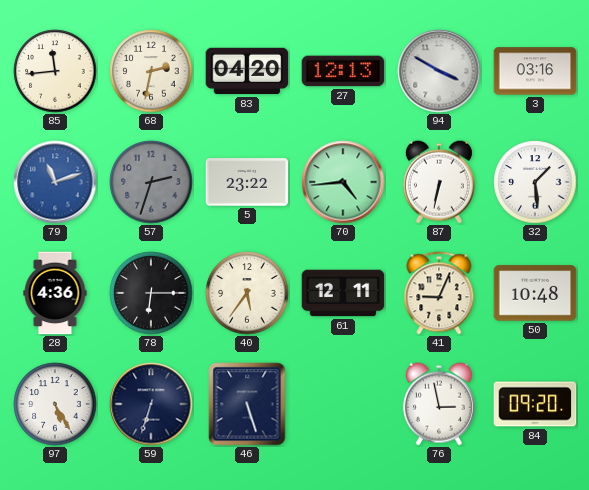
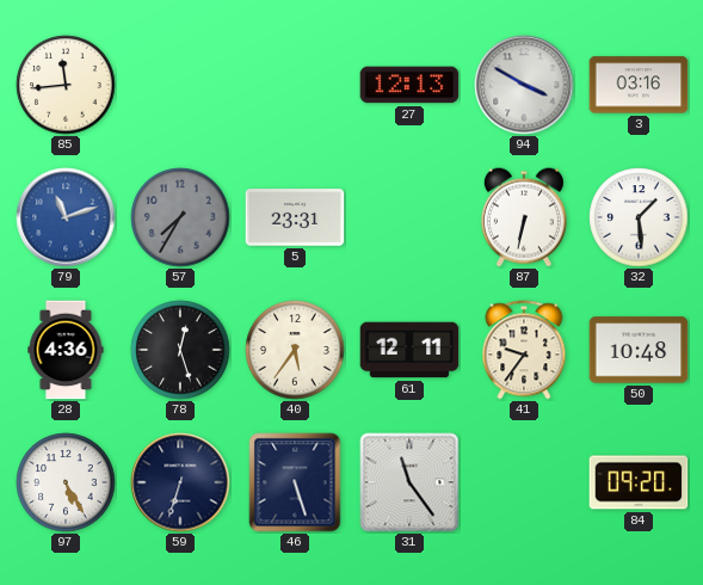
68: 2:32 -> none (151, 71)
83: 04:20 -> none (247, 71)
57: 2:33 -> 7:35 (180, 217)
5: 23:22 -> 23:31 (295, 217)
70: 4:44 -> none (343, 182)
78: 6:15 -> 12:27 (180, 350)
41: 9:04 -> 9:36 (524, 350)
31: none -> 11:24 (409, 482)
76: 2:58 -> none (439, 404)
